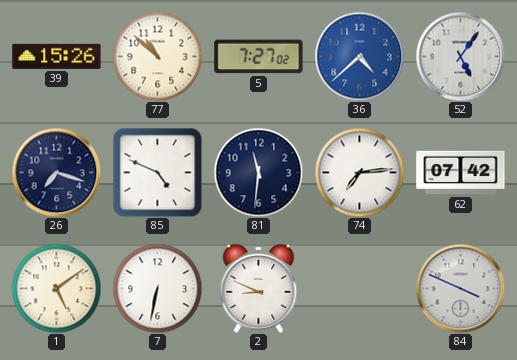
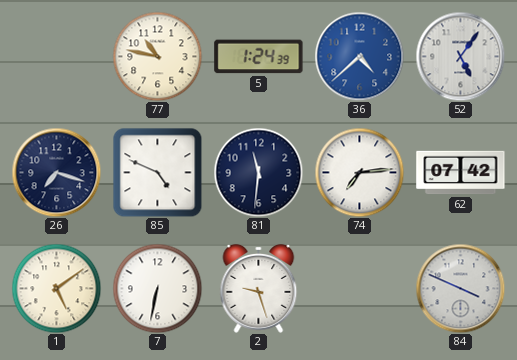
39: 15:26 -> none (57, 56)
77: 10:52 -> 10:47 (157, 56)
5: 7:27 -> 1:24 (259, 57)
2: 8:49 -> 9:27 (259, 288)
